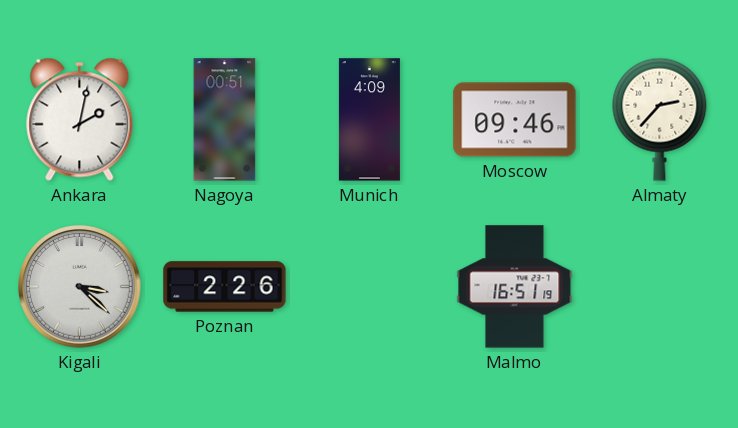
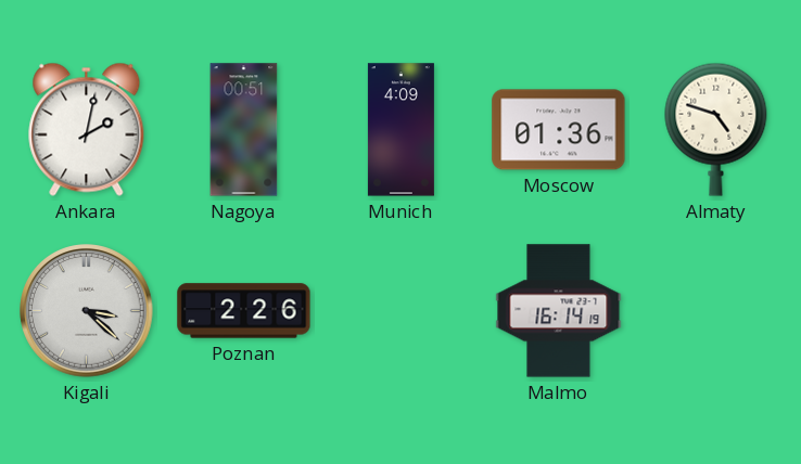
Moscow: 09:46 -> 01:36 (559, 130)
Almaty: 2:37 -> 4:48 (716, 129)
Malmo: 16:51 -> 16:14 (559, 311)
